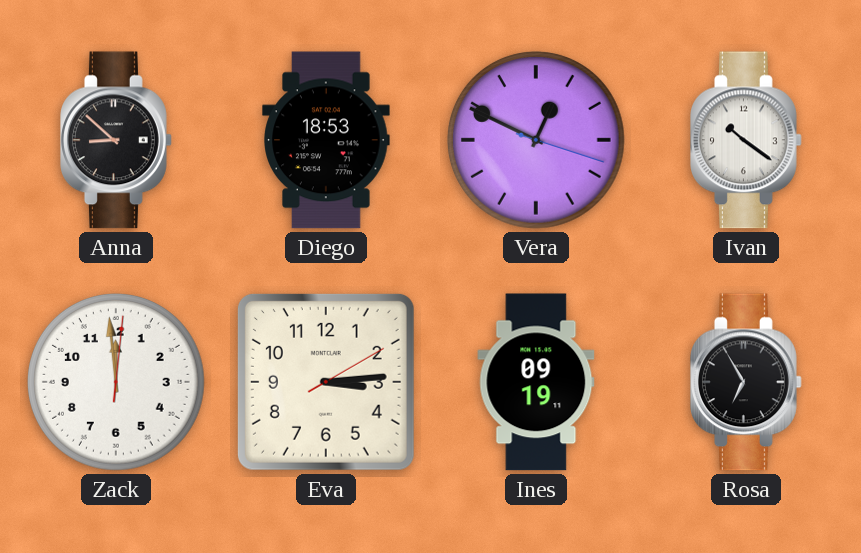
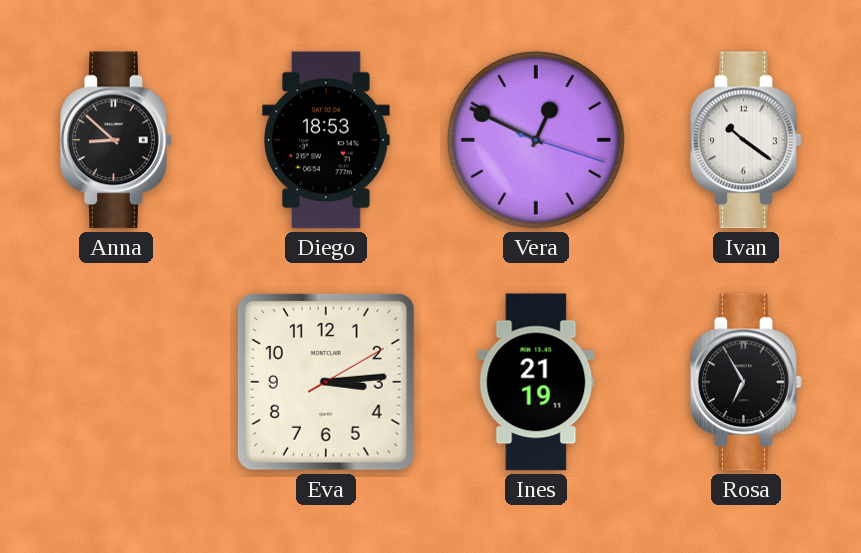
Zack: 11:59 -> none (116, 382)
Ines: 09:19 -> 21:19 (536, 382)
